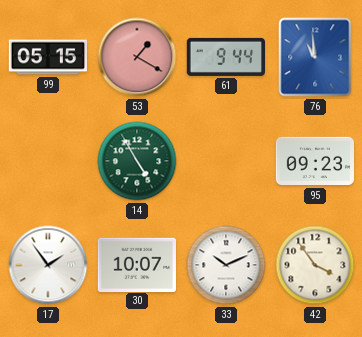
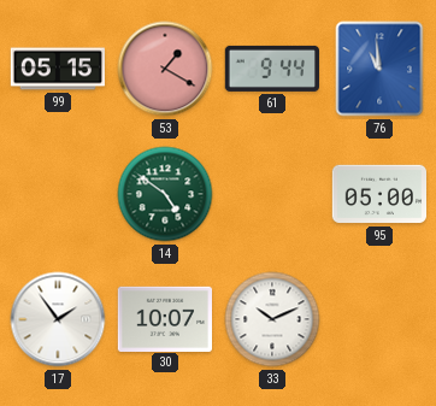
14: 4:55 -> 4:51 (165, 194)
95: 09:23 -> 05:00 (378, 194)
42: 3:54 -> none (315, 265)
